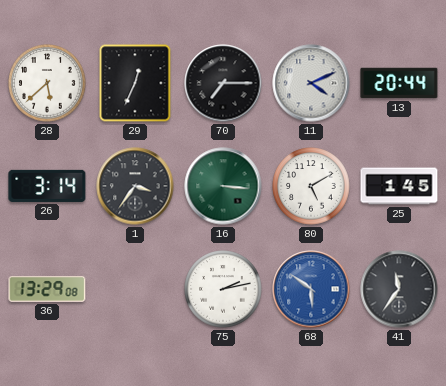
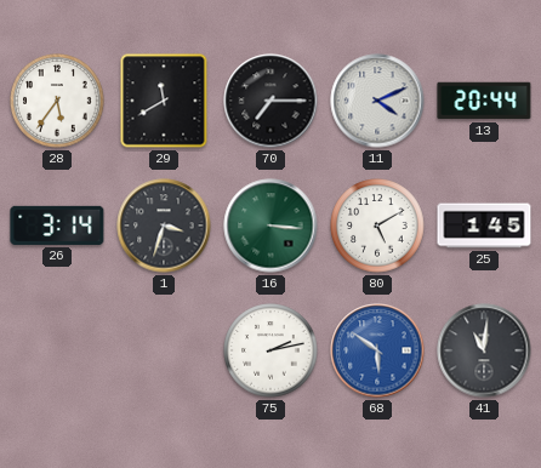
28: 5:38 -> 5:36 (57, 101)
29: 12:34 -> 11:40 (164, 101)
1: 3:36 -> 3:33 (164, 226)
36: 13:29 -> none (47, 289)
41: 11:36 -> 11:01 (484, 350)
